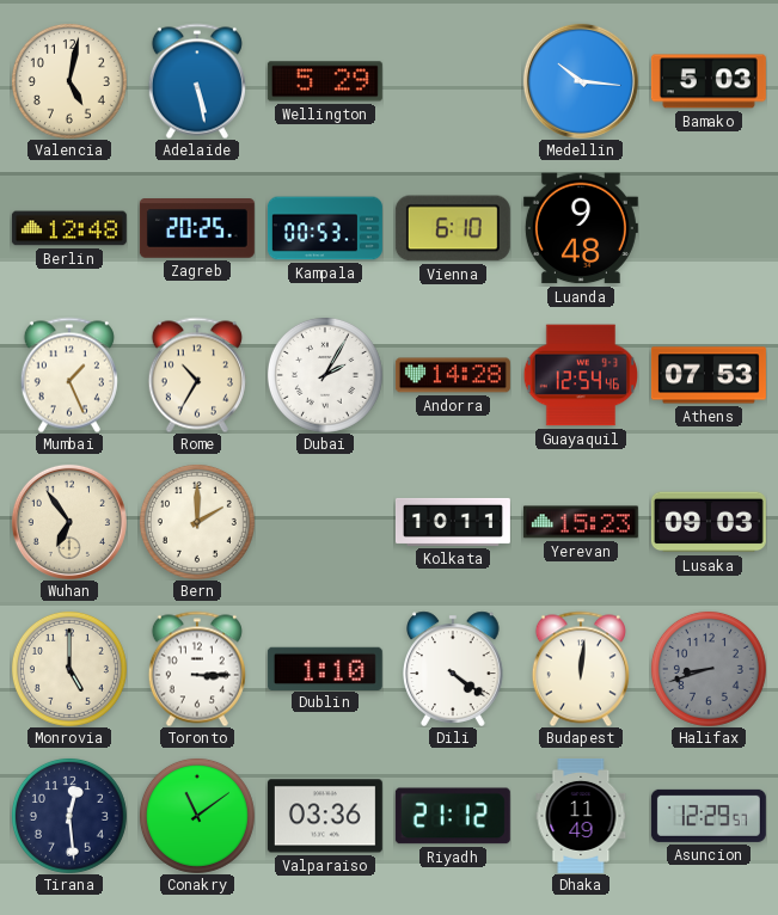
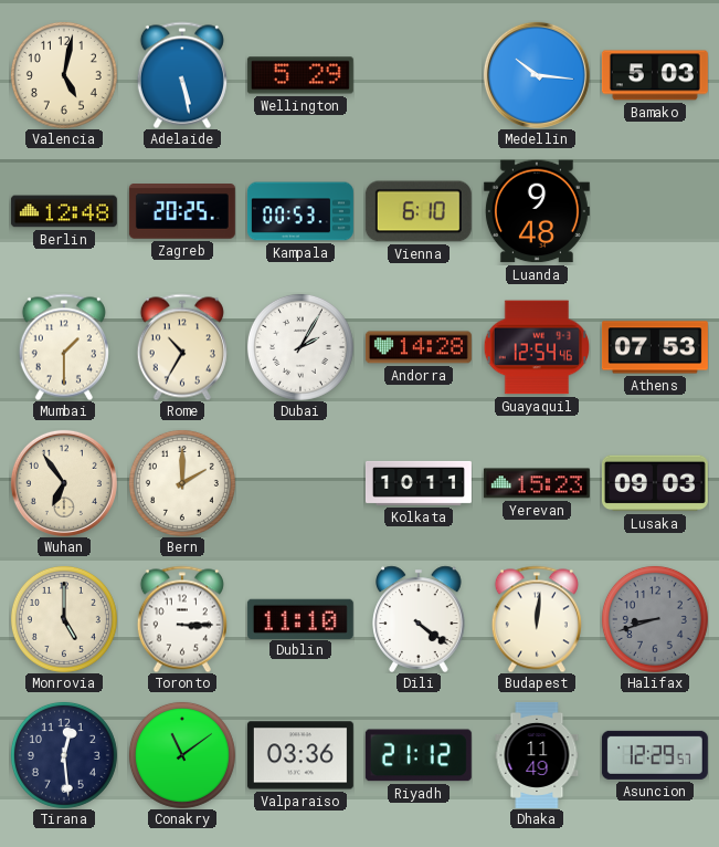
Mumbai: 1:26 -> 1:30 (64, 347)
Dublin: 1:10 -> 11:10 (300, 618)
